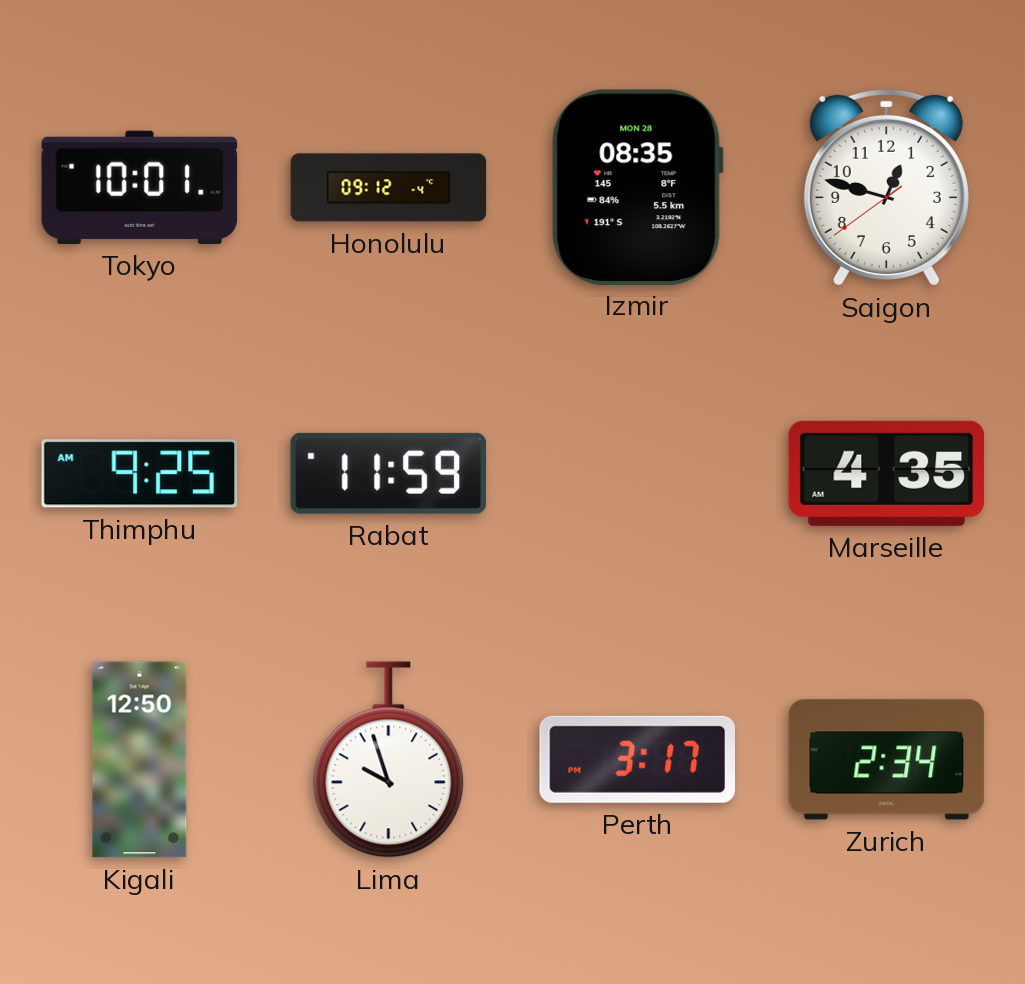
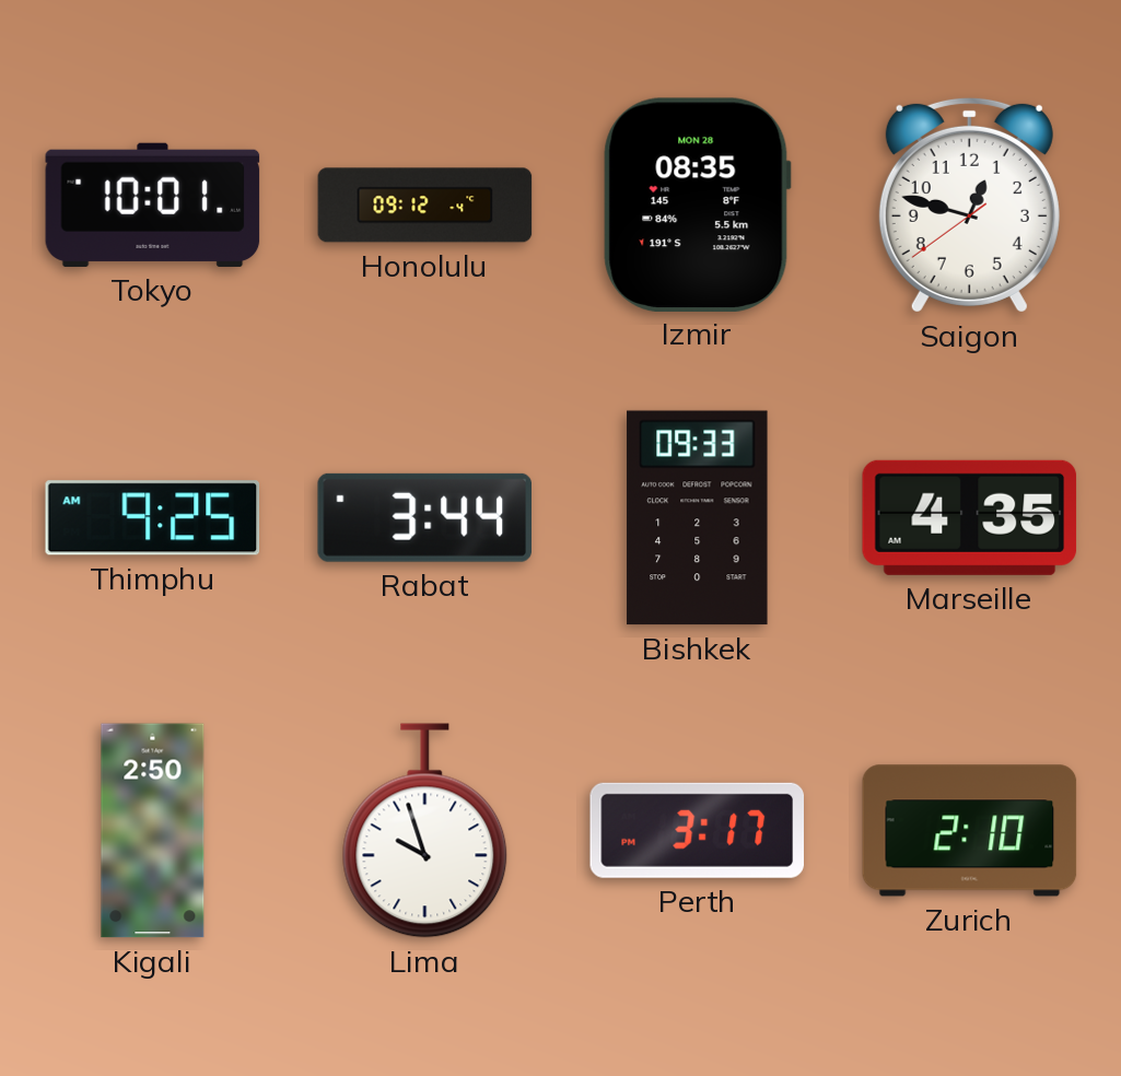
Rabat: 11:59 -> 3:44 (424, 517)
Bishkek: none -> 09:33 (698, 518)
Kigali: 12:50 -> 2:50 (153, 831)
Zurich: 2:34 -> 2:10 (970, 831)
